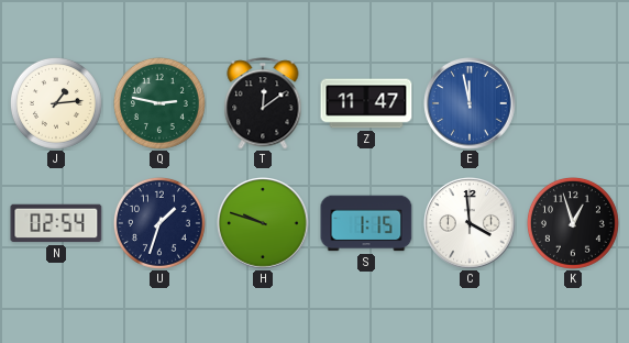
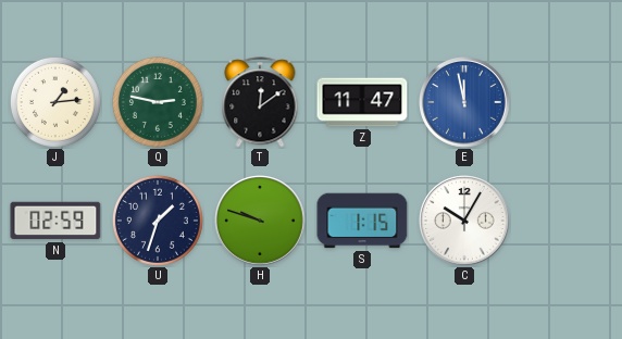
N: 02:54 -> 02:59 (55, 221)
C: 3:59 -> 10:05 (464, 221)
K: 12:57 -> none (573, 223)
